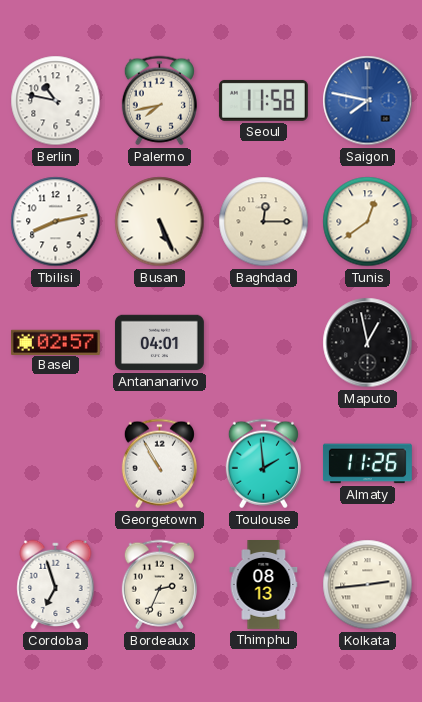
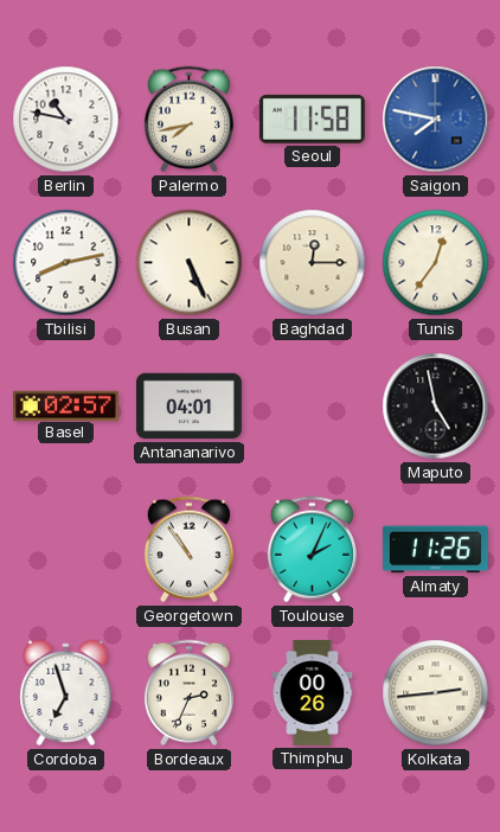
Tunis: 12:39 -> 12:36 (436, 263)
Maputo: 12:58 -> 4:58 (436, 407)
Georgetown: 10:55 -> 10:54 (188, 550)
Toulouse: 1:59 -> 2:04 (312, 550)
Thimphu: 08:13 -> 00:26 (313, 693)
